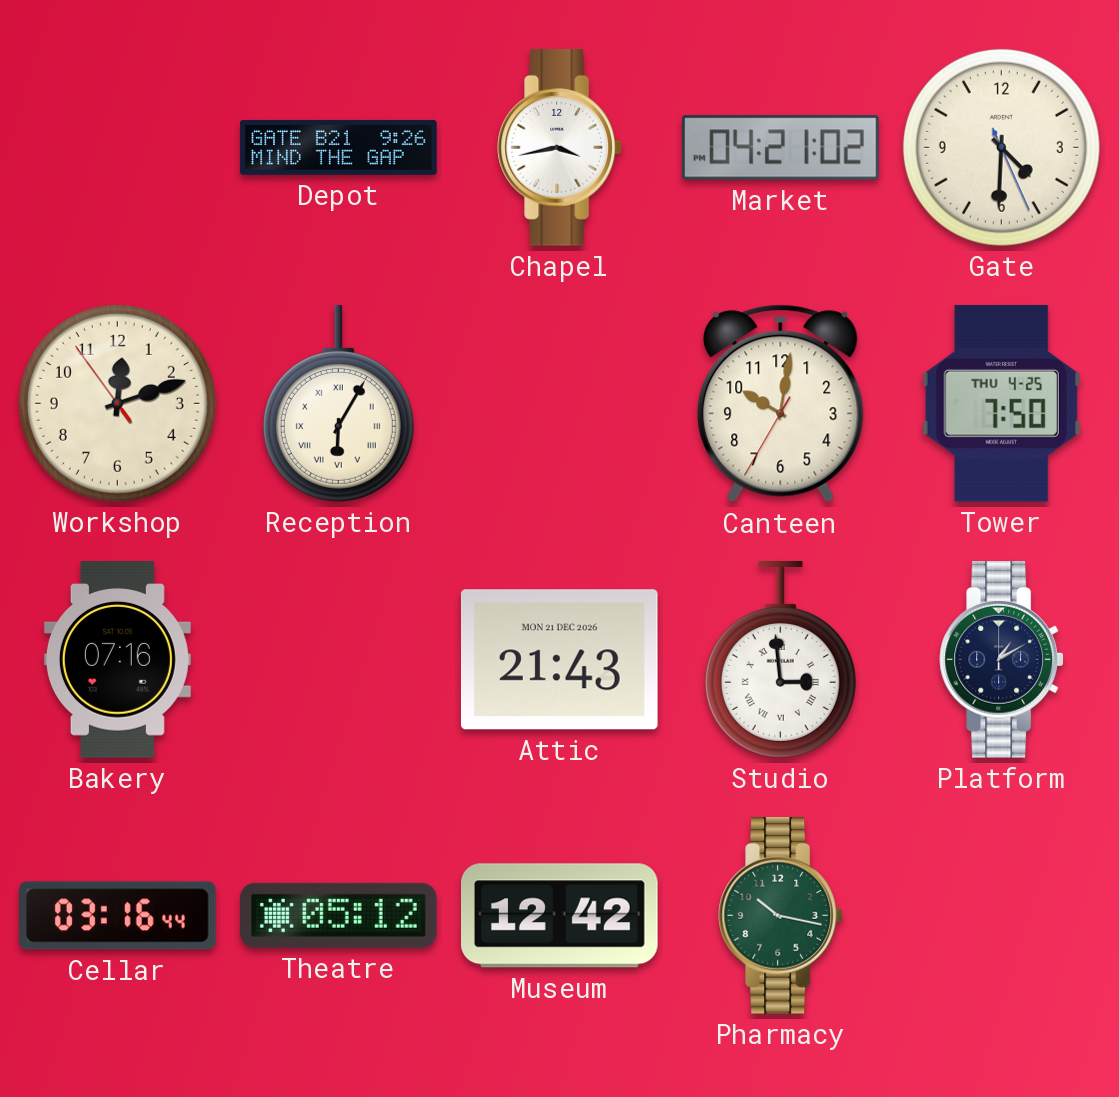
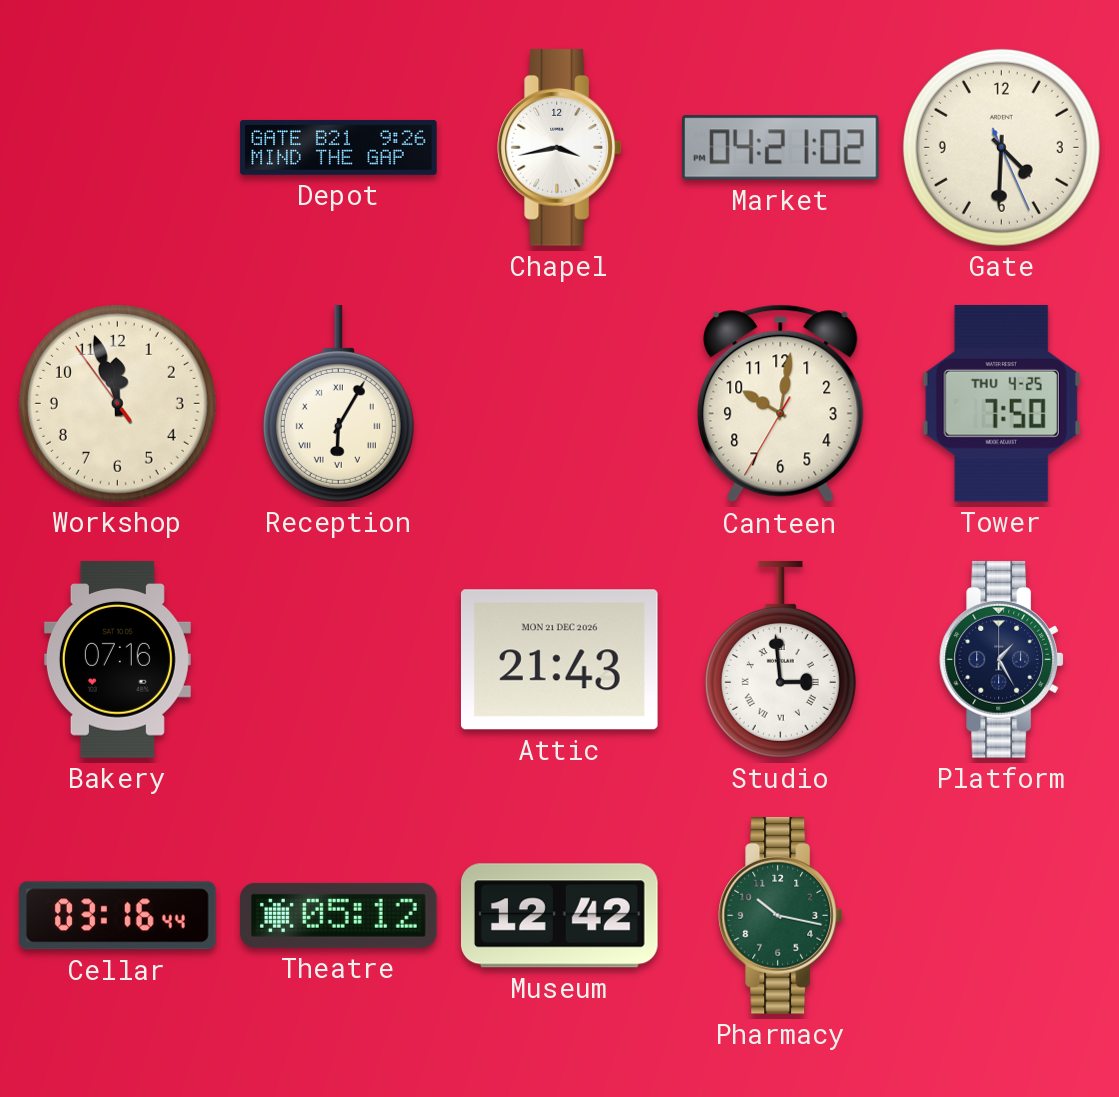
Workshop: 12:11 -> 11:56 (117, 403)
Platform: 1:10 -> 1:25 (1002, 660)
